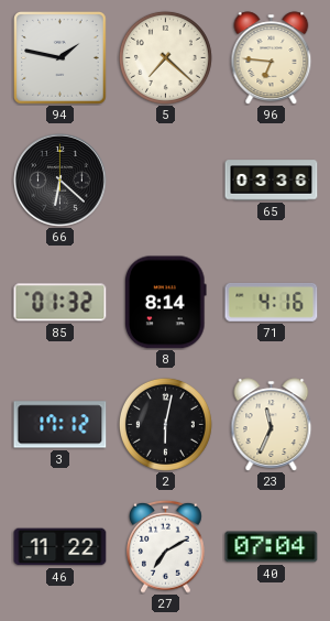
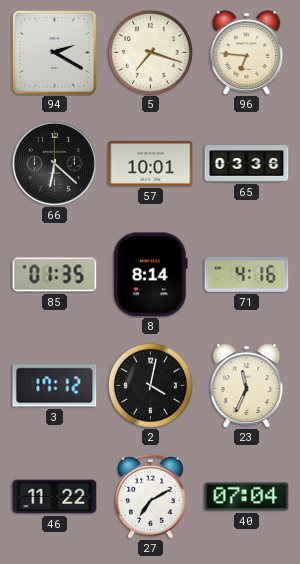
94: 1:47 -> 2:20 (55, 53)
5: 7:22 -> 7:18 (150, 52)
57: none -> 10:01 (151, 164)
85: 01:32 -> 01:35 (55, 275)
2: 6:02 -> 4:02 (150, 385)
